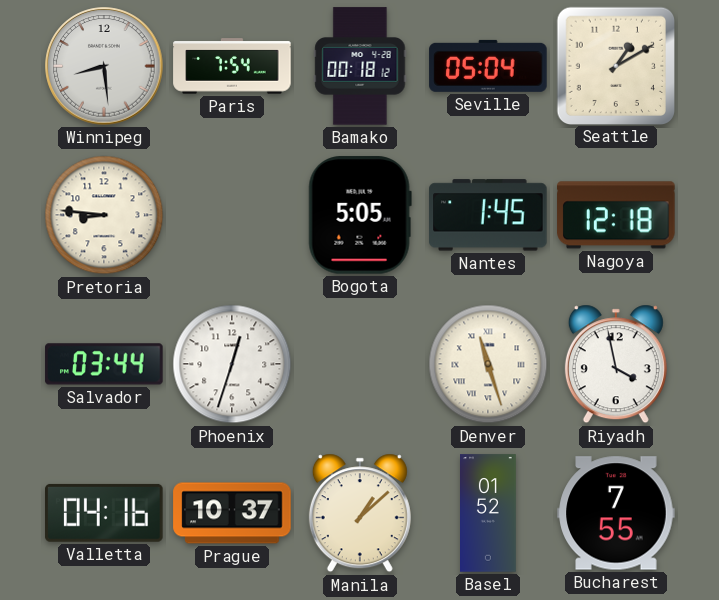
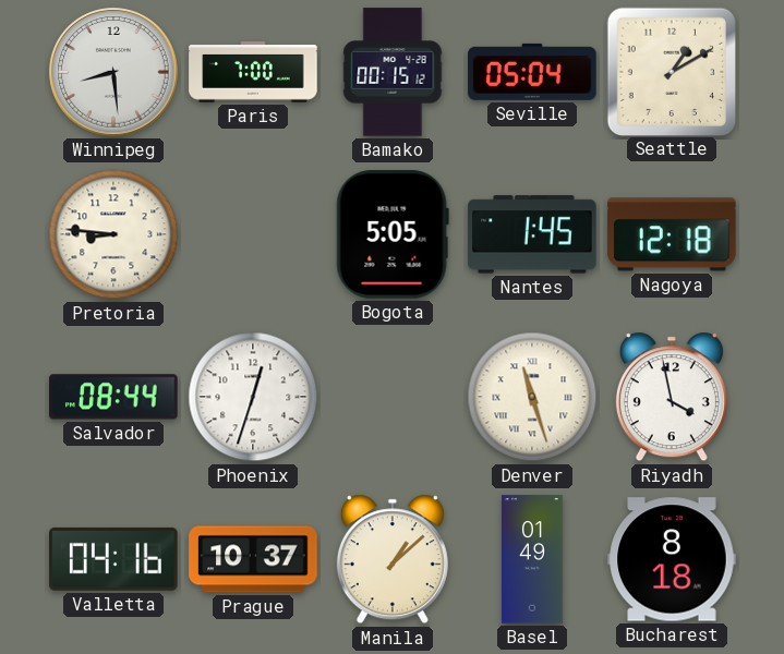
Paris: 7:54 -> 7:00 (253, 72)
Bamako: 00:18 -> 00:15 (393, 72)
Salvador: 03:44 -> 08:44 (113, 397)
Basel: 01:52 -> 01:49 (533, 559)
Bucharest: 7:55 -> 8:18 (672, 559)
